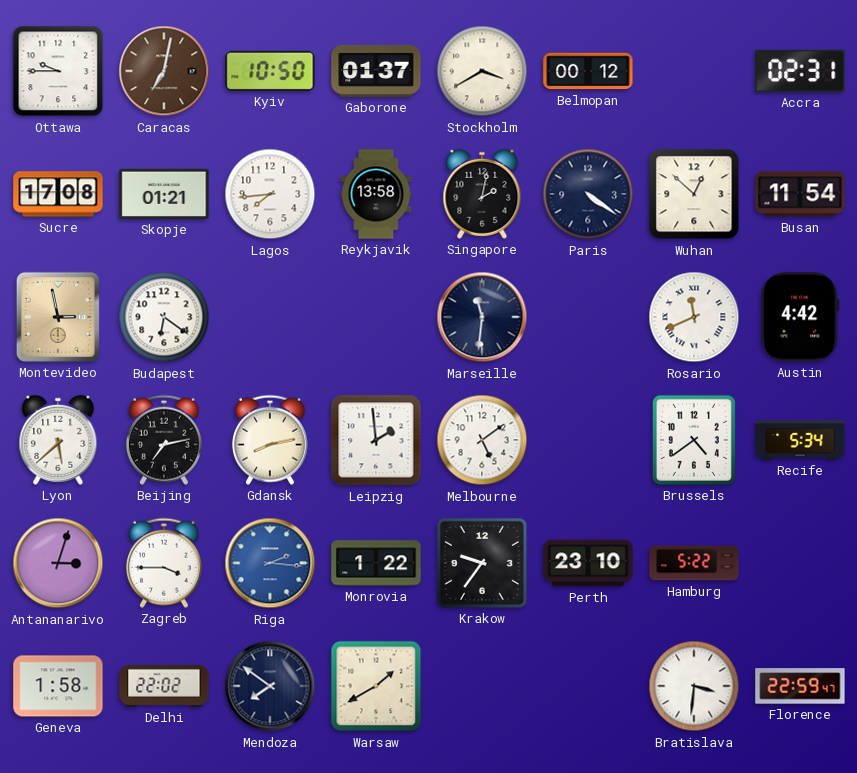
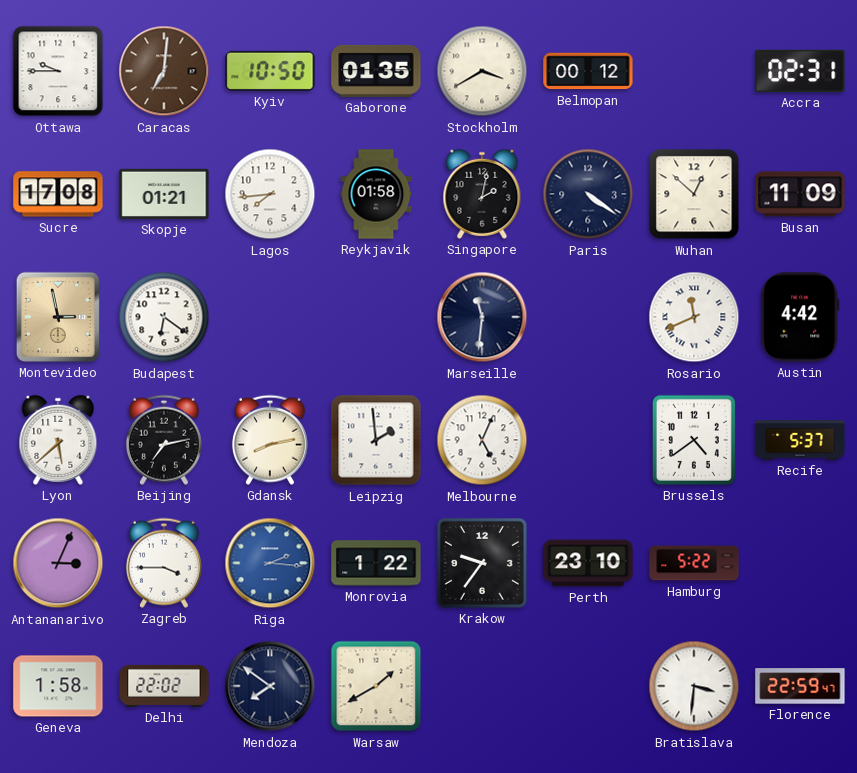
Caracas: 7:02 -> 7:01 (164, 71)
Gaborone: 01:37 -> 01:35 (376, 71)
Reykjavik: 13:58 -> 01:58 (376, 194)
Busan: 11:54 -> 11:09 (800, 194)
Melbourne: 5:09 -> 5:04 (482, 440)
Recife: 5:34 -> 5:37 (800, 440)
Antananarivo: 3:03 -> 3:04 (58, 563)
